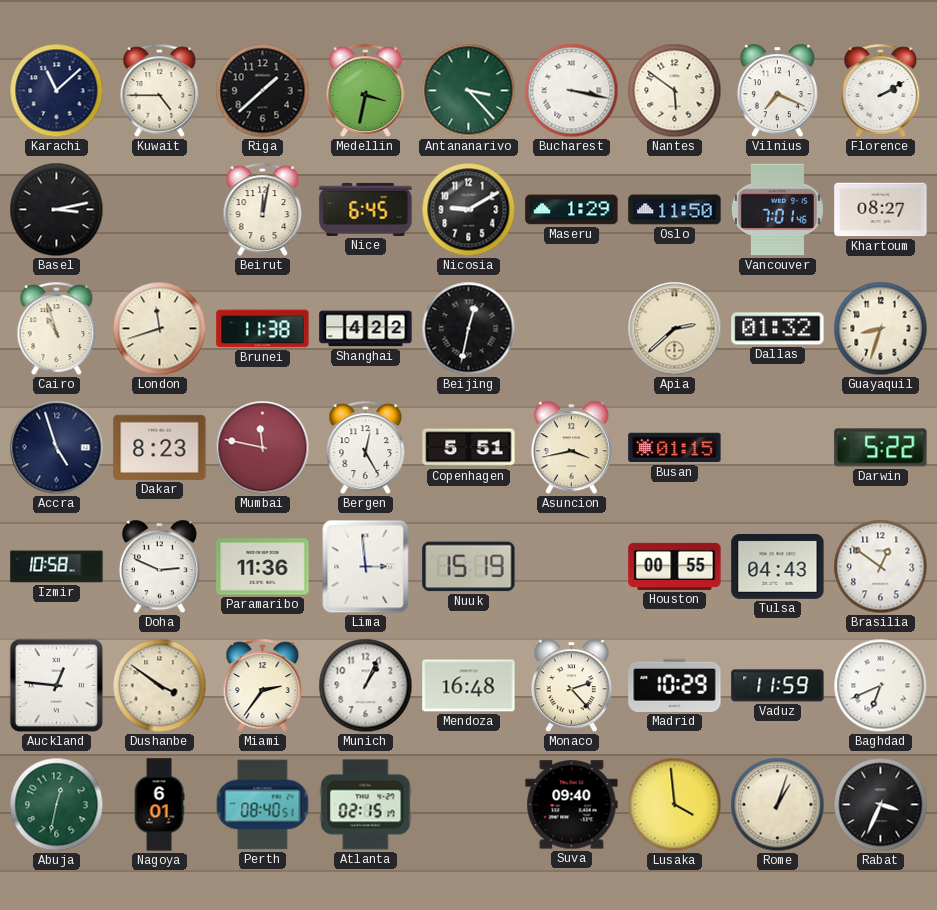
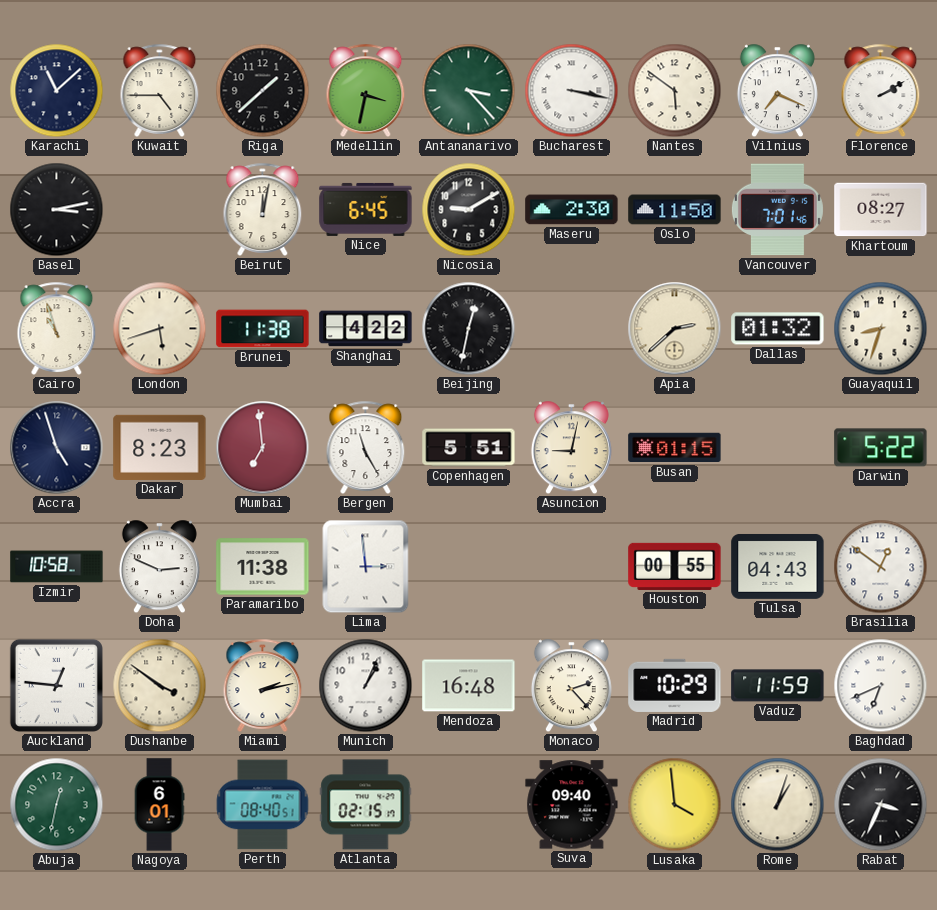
Maseru: 1:29 -> 2:30 (572, 210)
London: 11:42 -> 5:42 (160, 329)
Mumbai: 11:47 -> 6:59 (263, 448)
Bergen: 12:25 -> 11:25 (366, 447)
Asuncion: 3:43 -> 9:02 (571, 448)
Paramaribo: 11:36 -> 11:38 (263, 567)
Nuuk: 15:19 -> none (469, 567)
Miami: 2:36 -> 2:13 (263, 685)
